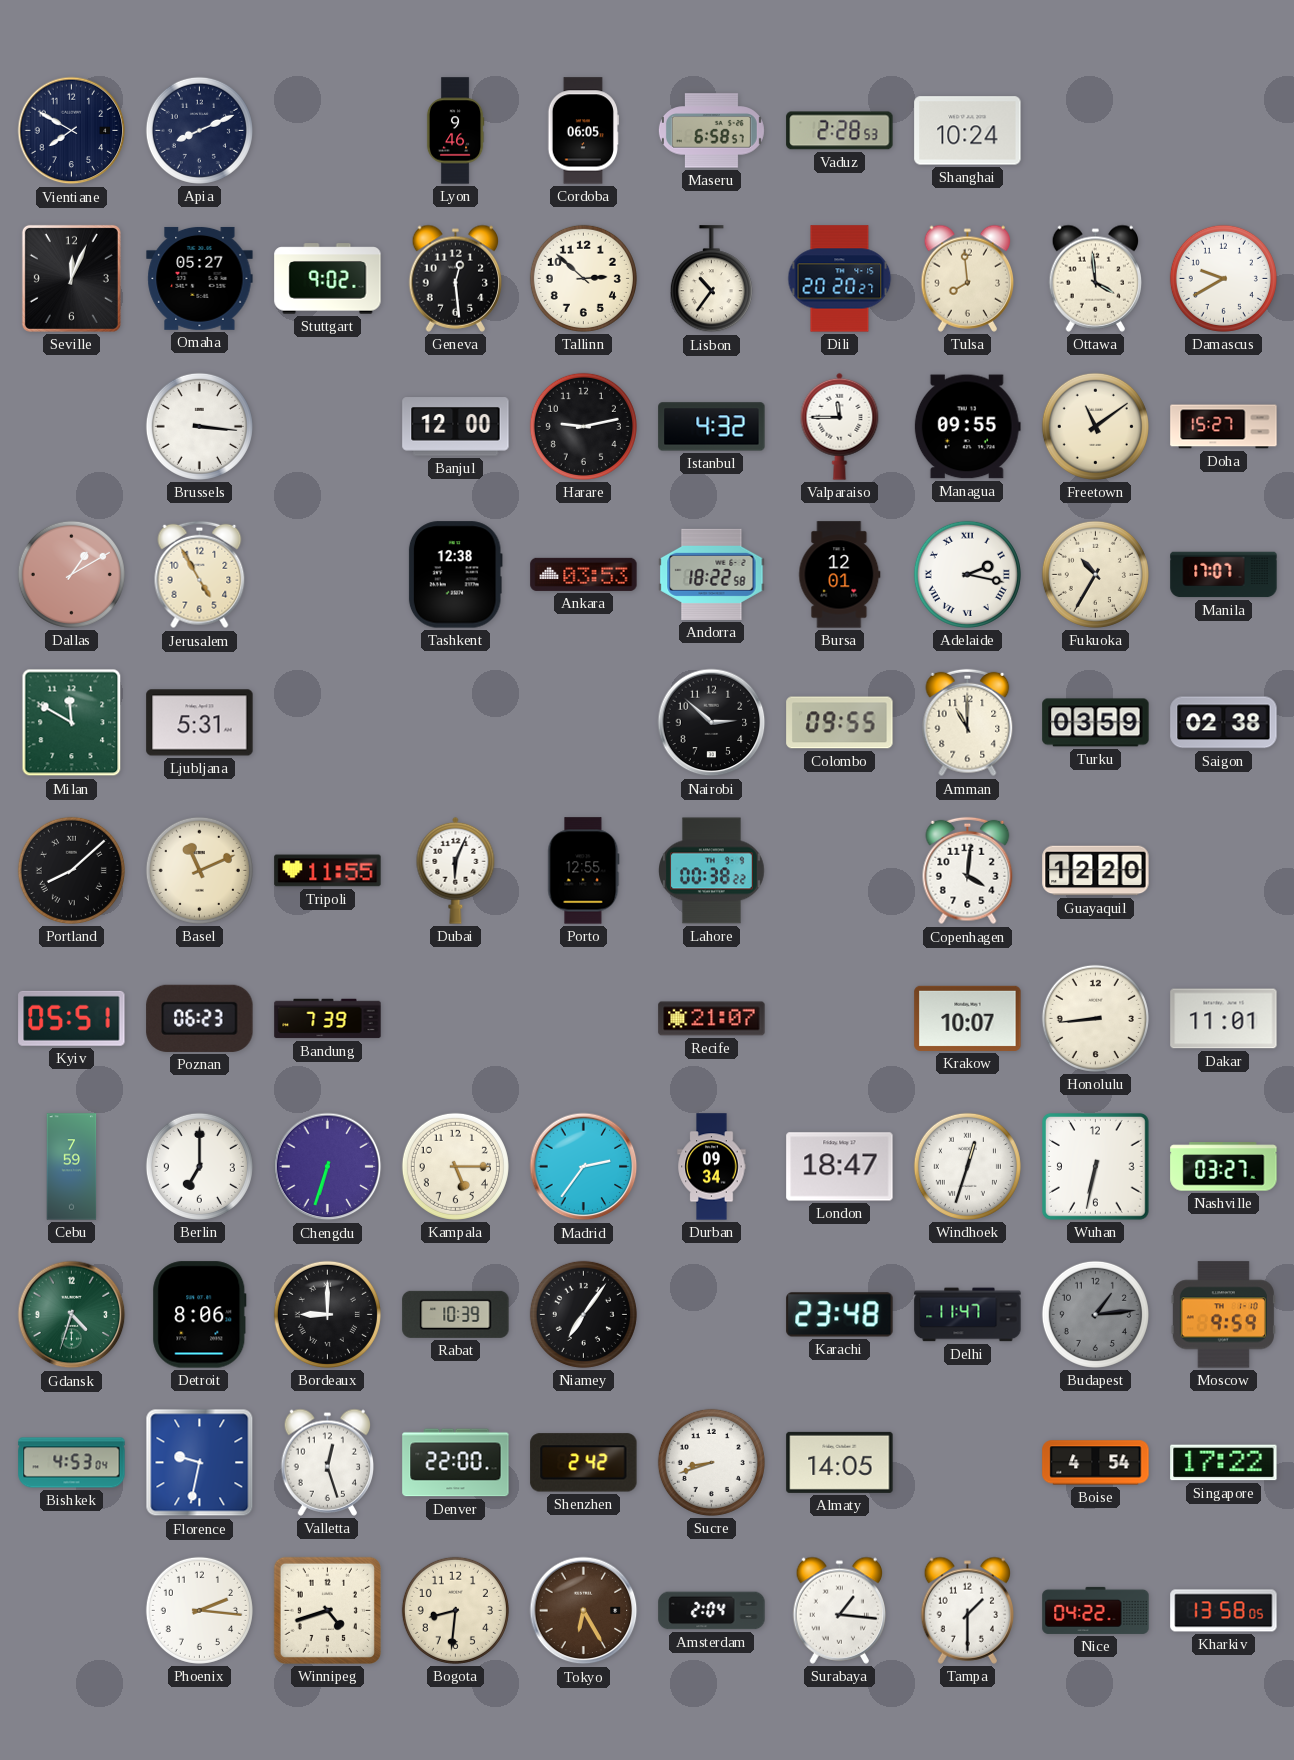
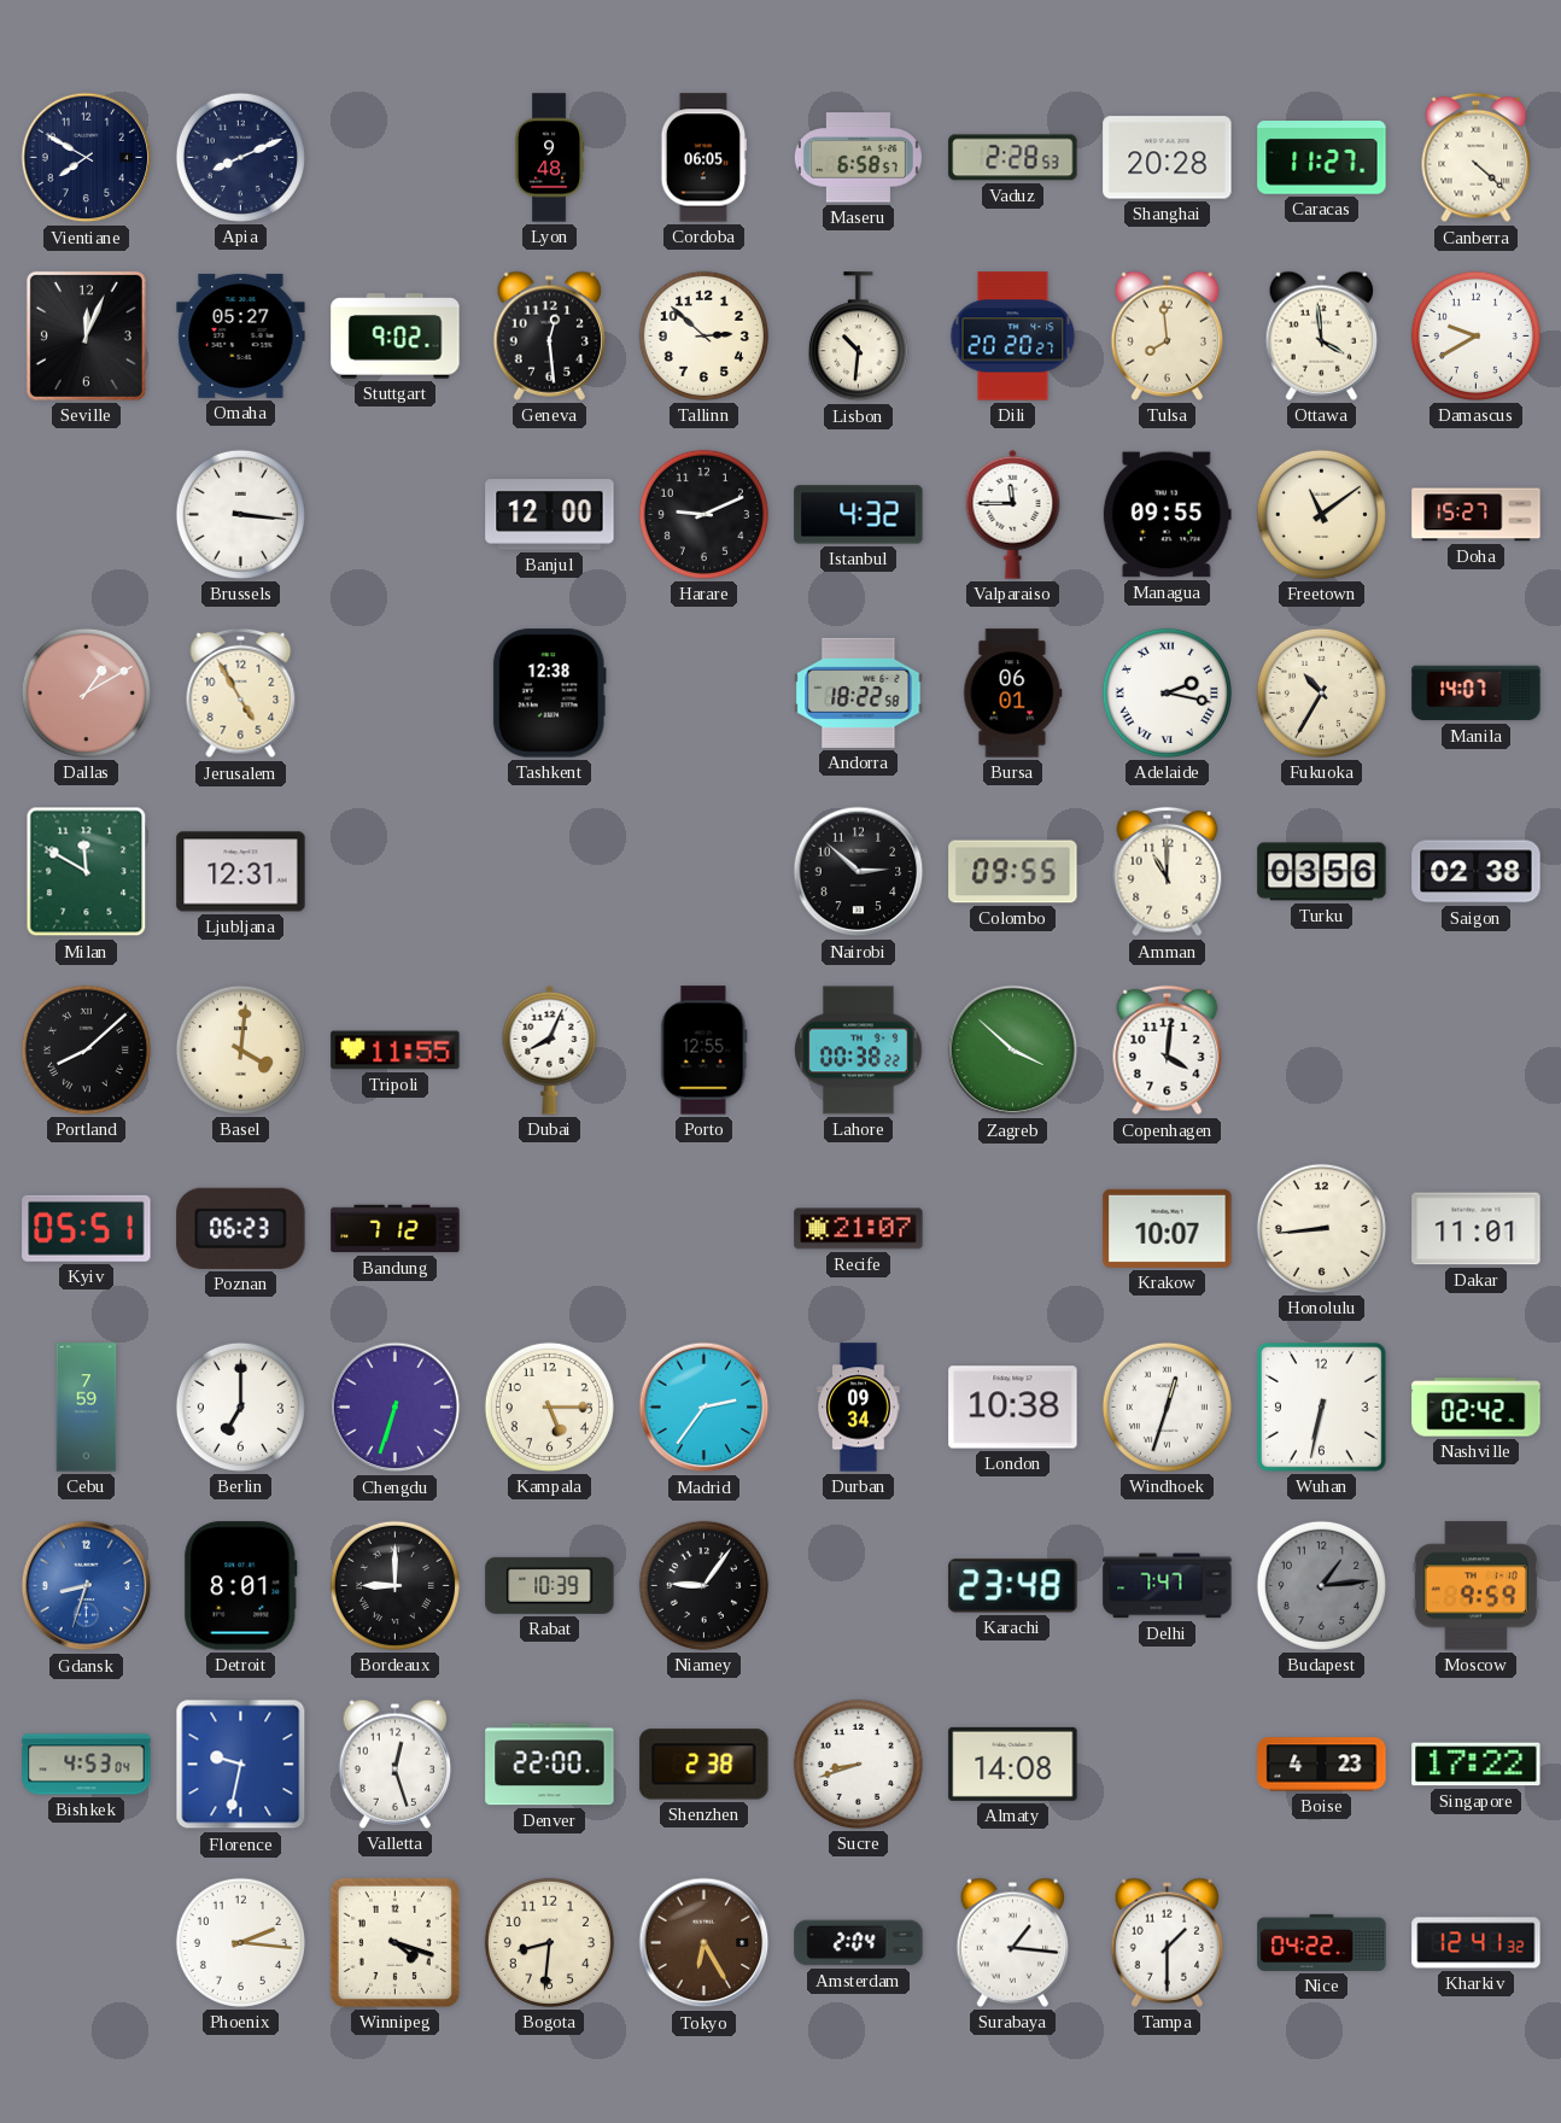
Lyon: 9:46 -> 9:48 (549, 158)
Shanghai: 10:24 -> 20:28 (1168, 158)
Caracas: none -> 11:27 (1322, 158)
Canberra: none -> 4:22 (1477, 158)
Lisbon: 10:36 -> 10:31 (858, 337)
Harare: 9:13 -> 9:11 (703, 514)
Ankara: 03:53 -> none (584, 574)
Bursa: 12:01 -> 06:01 (1013, 694)
Manila: 17:07 -> 14:07 (1477, 694)
Ljubljana: 5:31 -> 12:31 (241, 872)
Turku: 03:59 -> 03:56 (1322, 872)
Basel: 11:11 -> 4:01 (240, 1049)
Dubai: 6:04 -> 8:04 (550, 1049)
Zagreb: none -> 3:52 (1013, 1051)
Guayaquil: 12:20 -> none (1096, 871)
Bandung: 7:39 -> 7:12 (396, 1229)
London: 18:47 -> 10:38 (1013, 1408)
Nashville: 03:27 -> 02:42 (1477, 1408)
Gdansk: 4:33 -> 8:33 (87, 1586)
Gdansk dial: green -> blue (87, 1586)
Detroit: 8:06 -> 8:01 (241, 1586)
Niamey: 7:06 -> 9:06 (703, 1585)
Delhi: 11:47 -> 7:47 (1168, 1586)
Shenzhen: 2:42 -> 2:38 (705, 1765)
Almaty: 14:05 -> 14:08 (1013, 1764)
Boise: 4:54 -> 4:23 (1322, 1765)
Winnipeg: 4:42 -> 4:18 (394, 1942)
Kharkiv: 13:58 -> 12:41 (1477, 1943)
